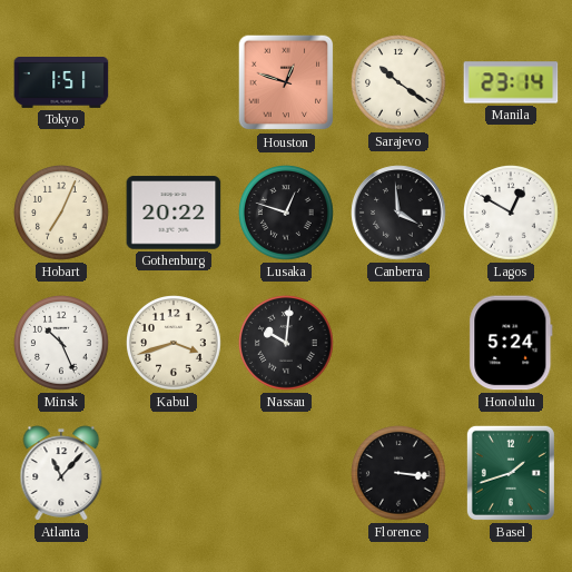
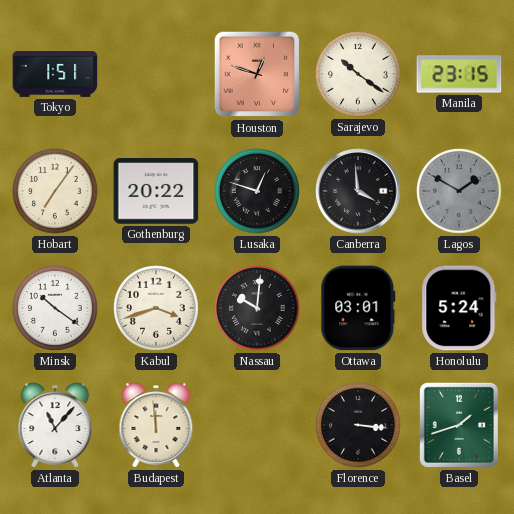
Manila: 23:14 -> 23:15 (459, 74)
Hobart: 7:04 -> 7:06 (55, 191)
Lagos: 12:50 -> 1:50 (459, 191)
Lagos dial: white -> grey (459, 191)
Minsk: 10:26 -> 10:21 (55, 308)
Ottawa: none -> 03:01 (358, 308)
Budapest: none -> 11:59 (156, 425)
